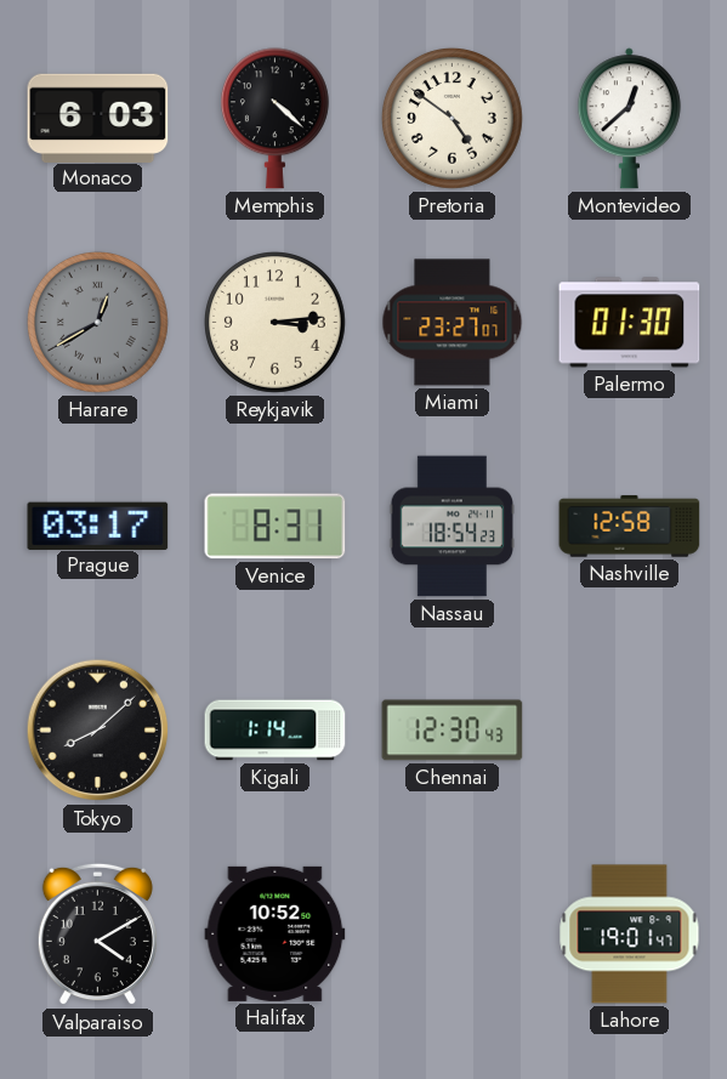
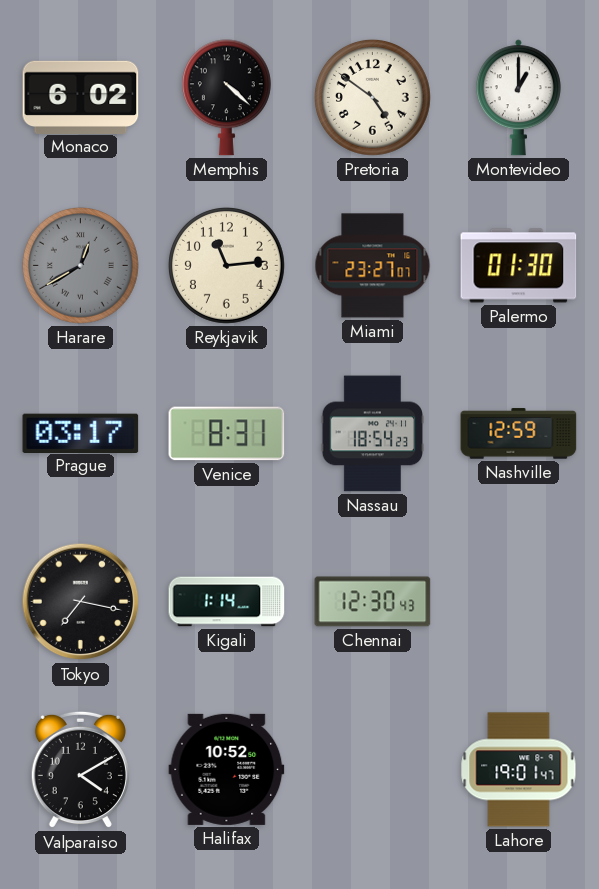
Monaco: 6:03 -> 6:02 (81, 97)
Montevideo: 12:38 -> 1:00 (518, 98)
Reykjavik: 3:14 -> 11:14 (226, 265)
Nashville: 12:58 -> 12:59 (519, 434)
Tokyo: 8:08 -> 7:17 (81, 602)
